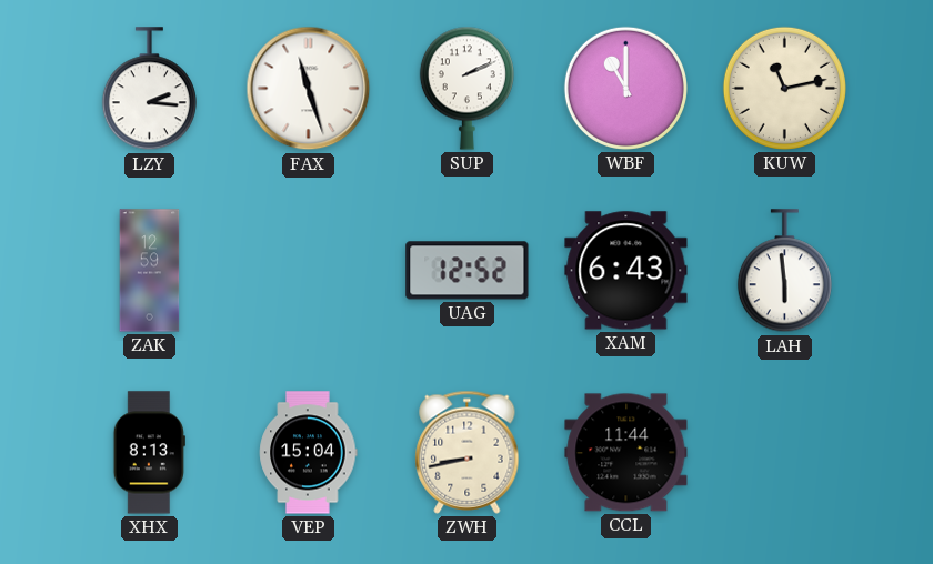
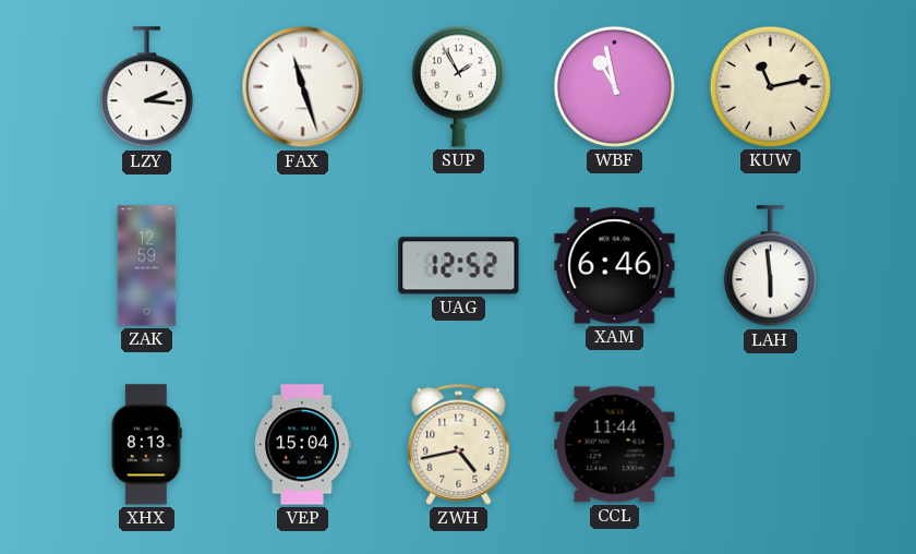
SUP: 2:11 -> 1:55 (458, 86)
WBF: 11:00 -> 10:58 (614, 86)
XAM: 6:43 -> 6:46 (615, 266)
ZWH: 8:43 -> 4:43 (459, 444)
